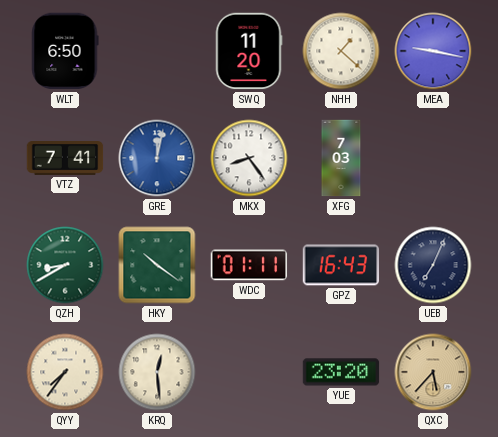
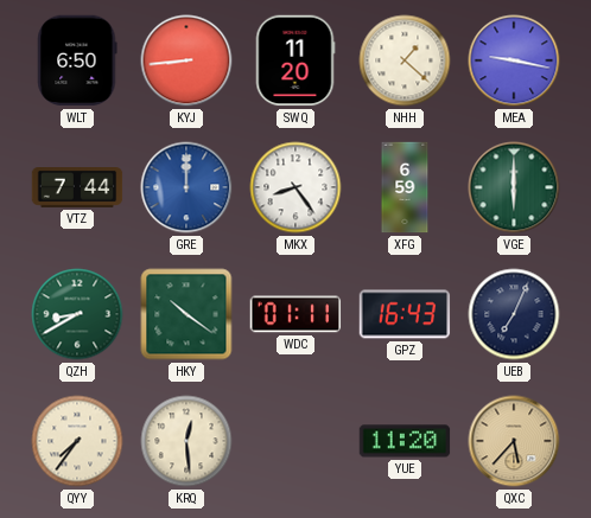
KYJ: none -> 8:44 (186, 60)
VTZ: 7:41 -> 7:44 (77, 188)
GRE: 12:02 -> 12:00 (186, 187)
XFG: 7:03 -> 6:59 (405, 187)
VGE: none -> 6:00 (514, 187)
YUE: 23:20 -> 11:20 (405, 441)
